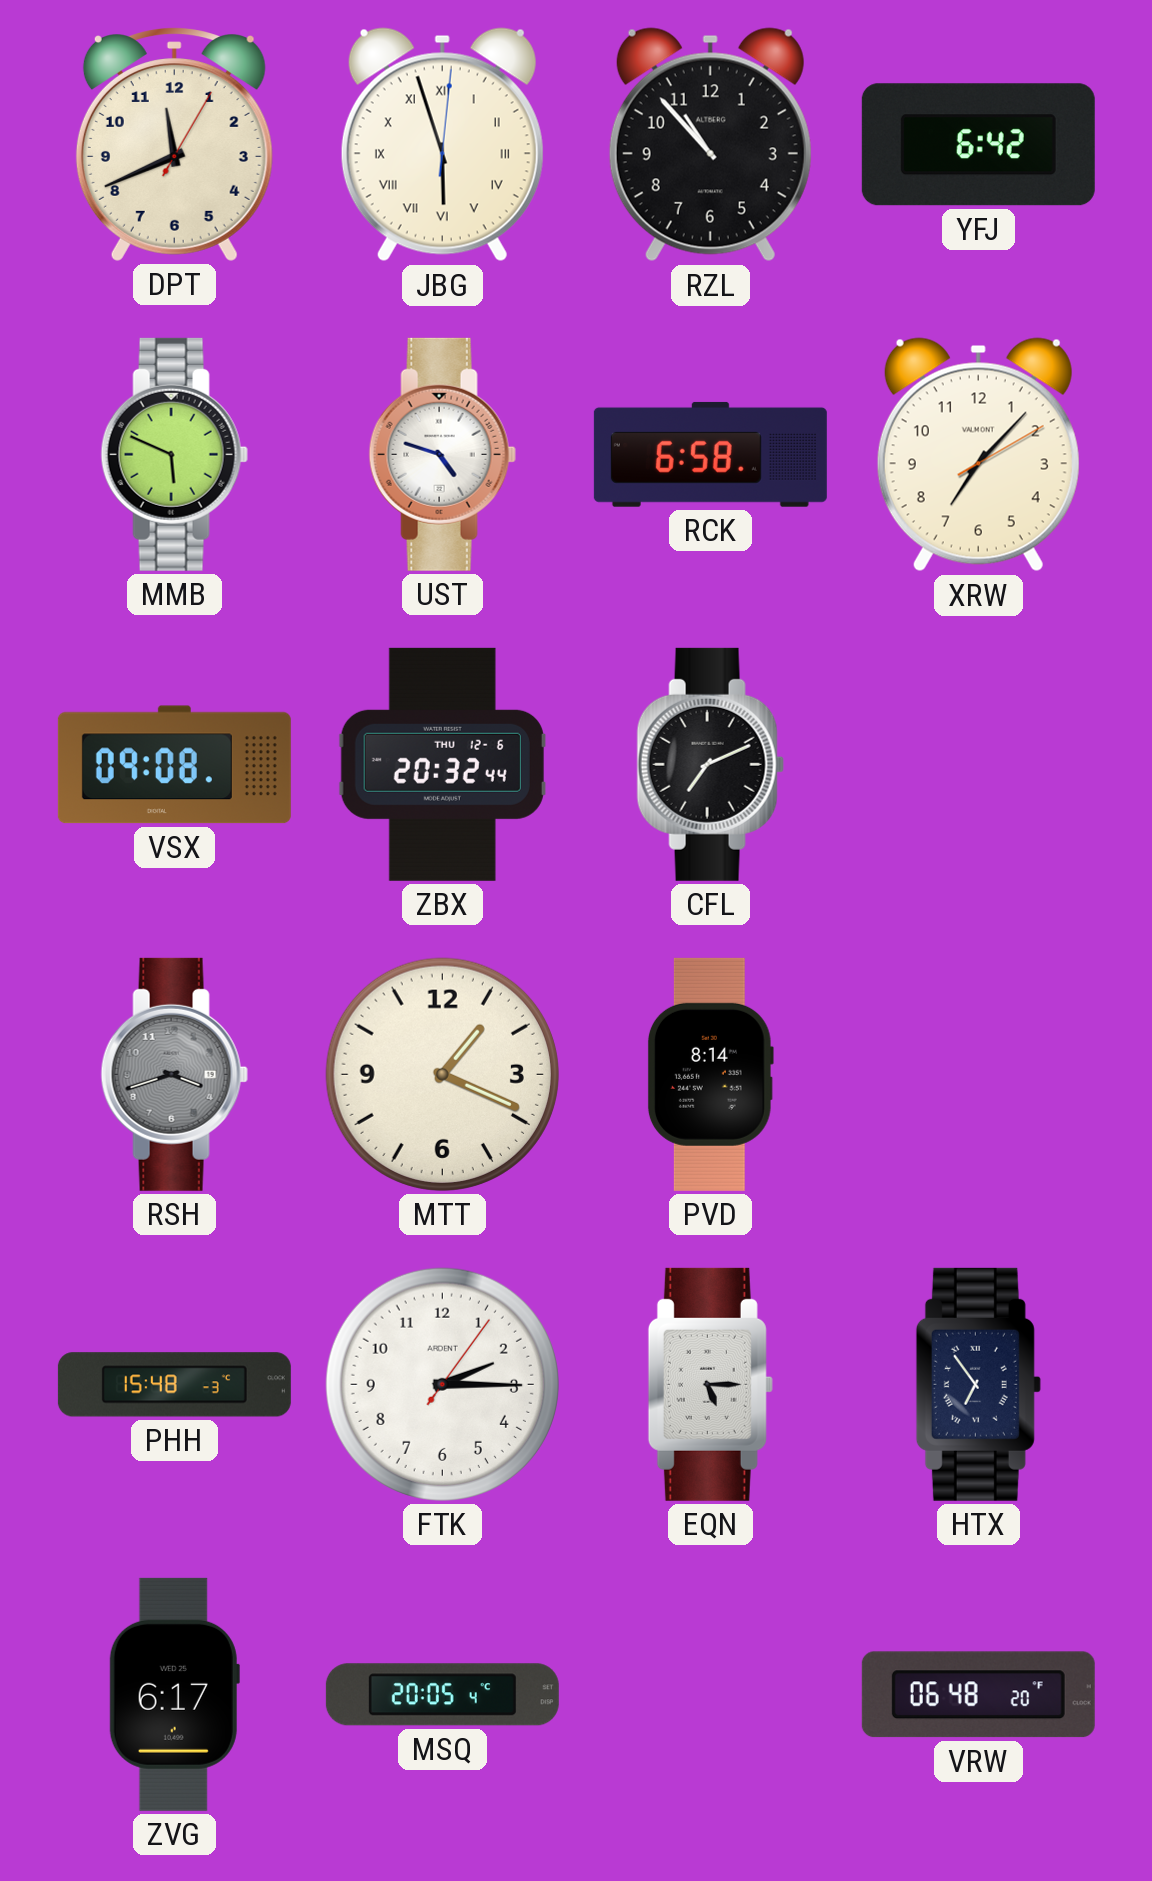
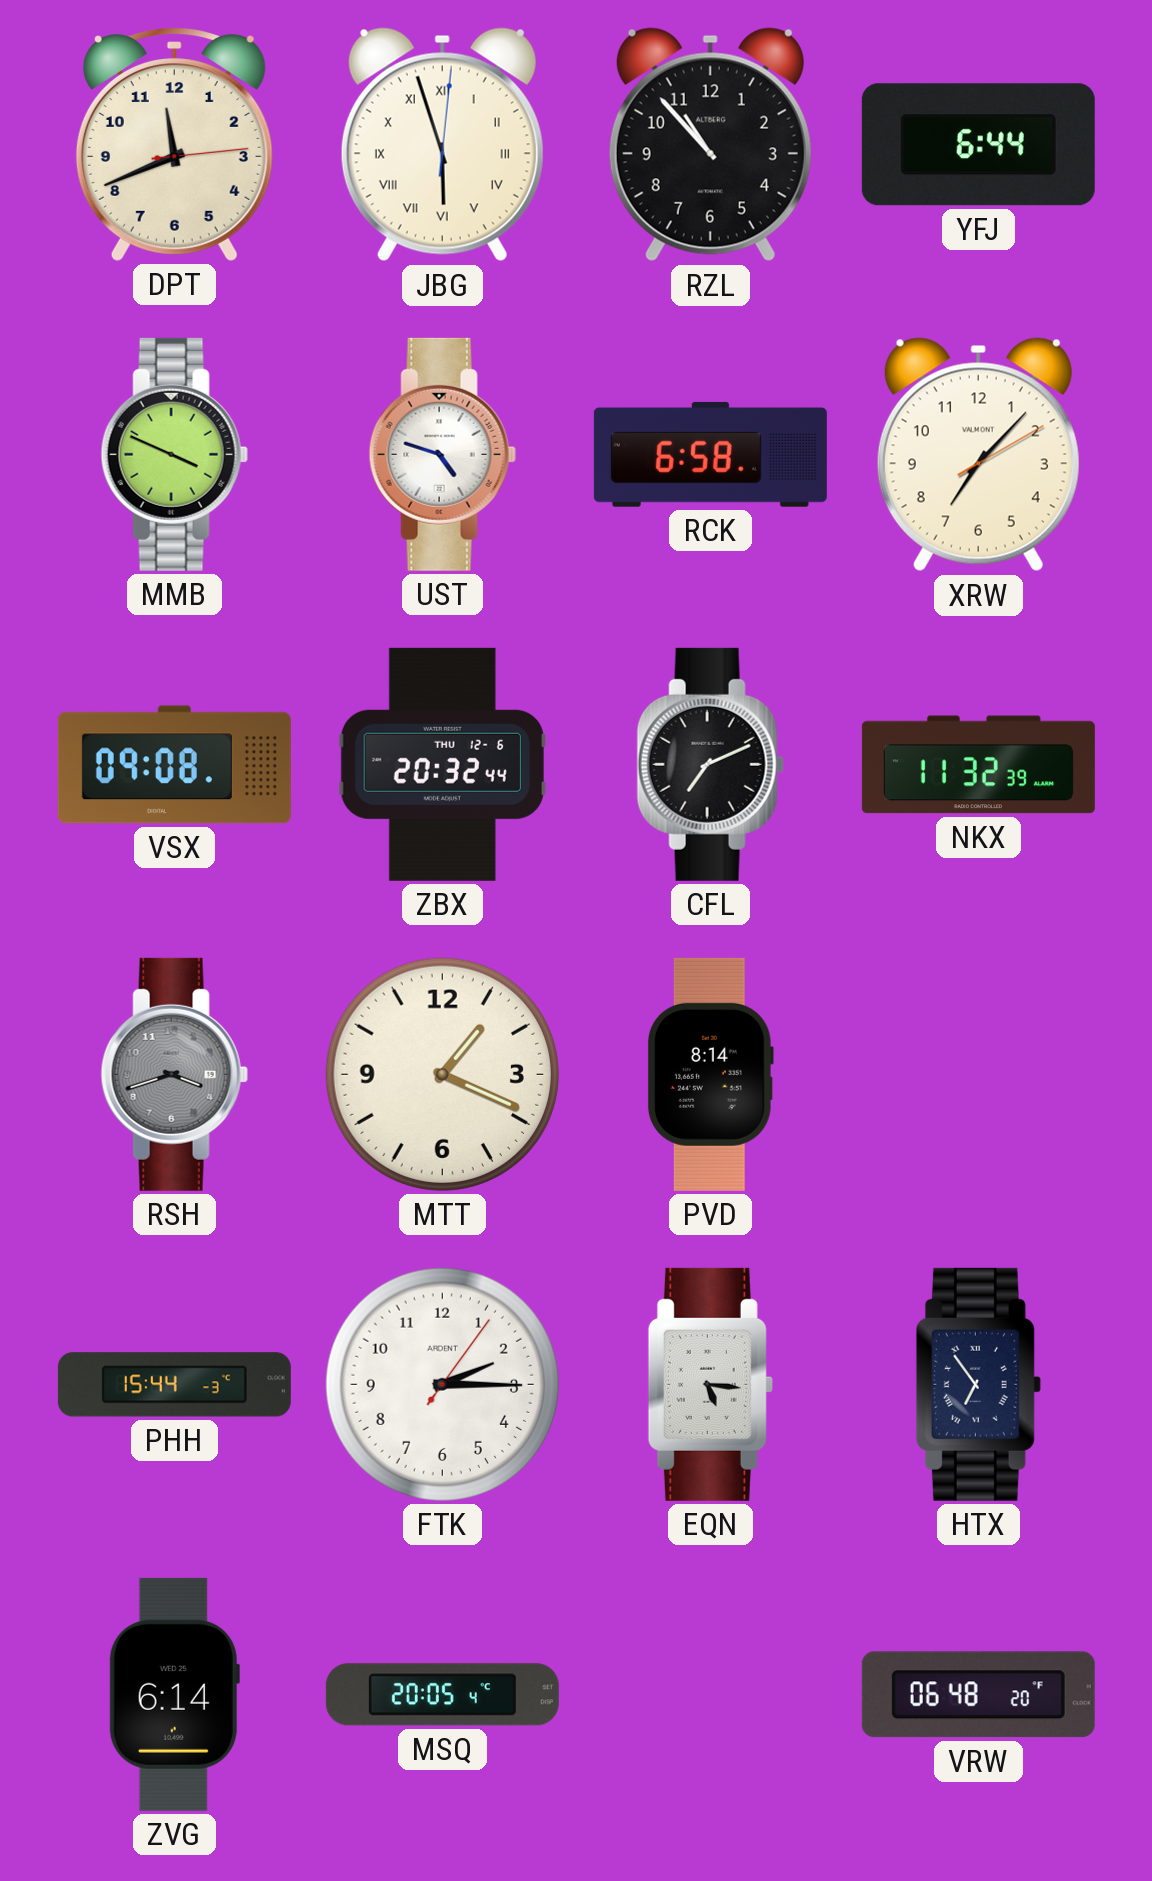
DPT: 11:41:05 -> 11:41:14 (174, 144)
YFJ: 6:42 -> 6:44 (978, 145)
MMB: 5:49 -> 3:49 (174, 454)
NKX: none -> 11:32 (978, 765)
PHH: 15:48 -> 15:44 (174, 1385)
EQN: 5:15 -> 5:16 (710, 1384)
ZVG: 6:17 -> 6:14 (174, 1694)
